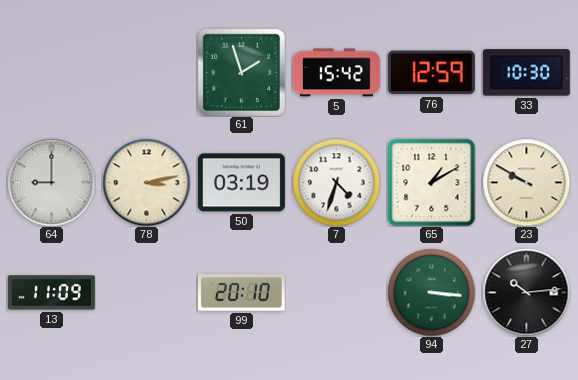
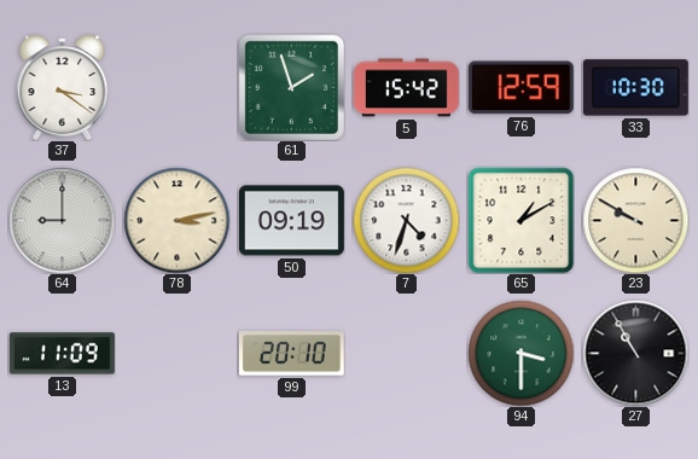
37: none -> 3:21 (63, 87)
50: 03:19 -> 09:19 (291, 221)
94: 3:16 -> 3:30 (520, 353)
27: 10:14 -> 10:55 (635, 353)
